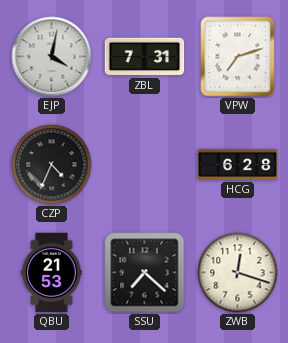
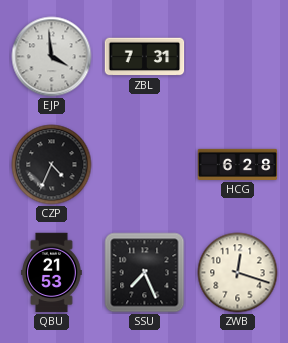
EJP: 4:02 -> 3:59 (52, 57)
VPW: 7:12 -> none (238, 57)
SSU: 7:22 -> 7:26 (145, 273)
